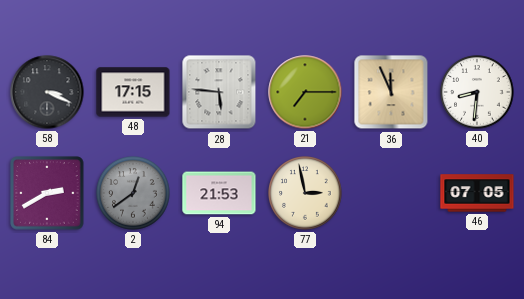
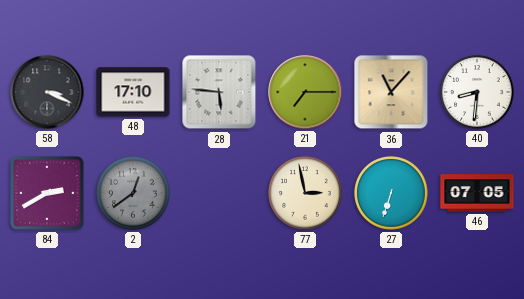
48: 17:15 -> 17:10 (133, 92)
36: 11:56 -> 11:07 (391, 92)
94: 21:53 -> none (219, 193)
27: none -> 6:33 (391, 193)
